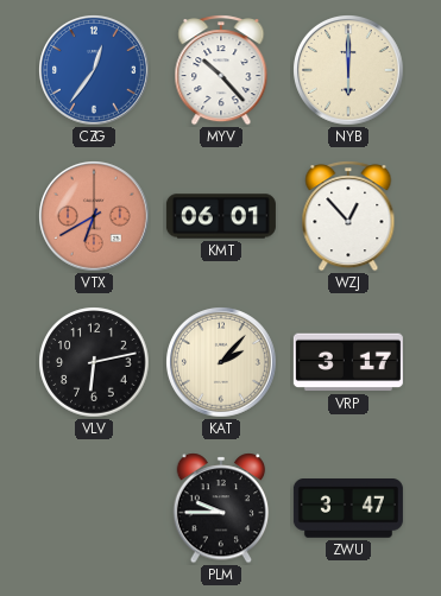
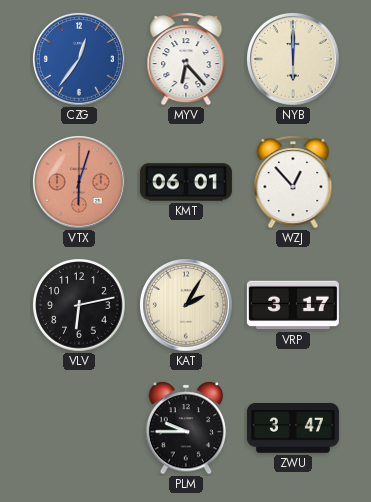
MYV: 10:23 -> 6:23 (186, 59)
VTX: 6:40 -> 6:03 (80, 183)
KAT: 2:07 -> 2:05 (187, 306)
